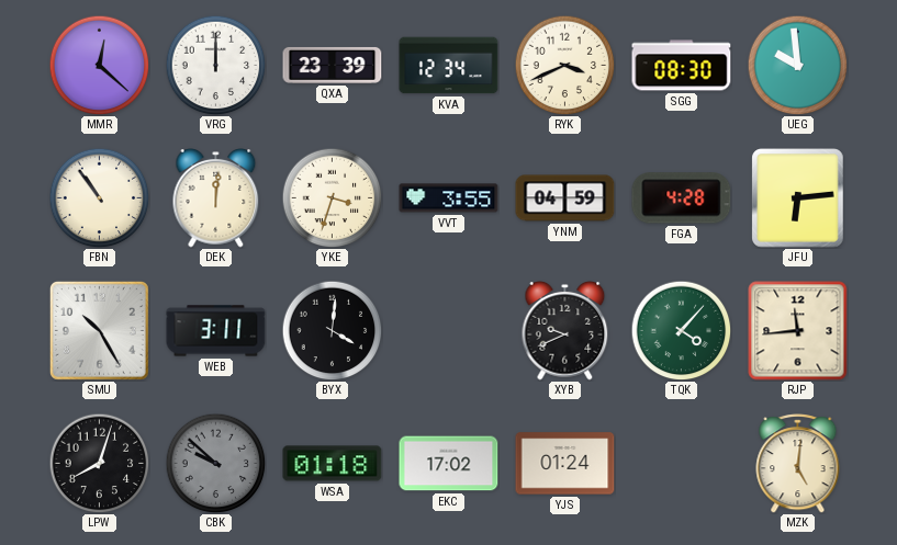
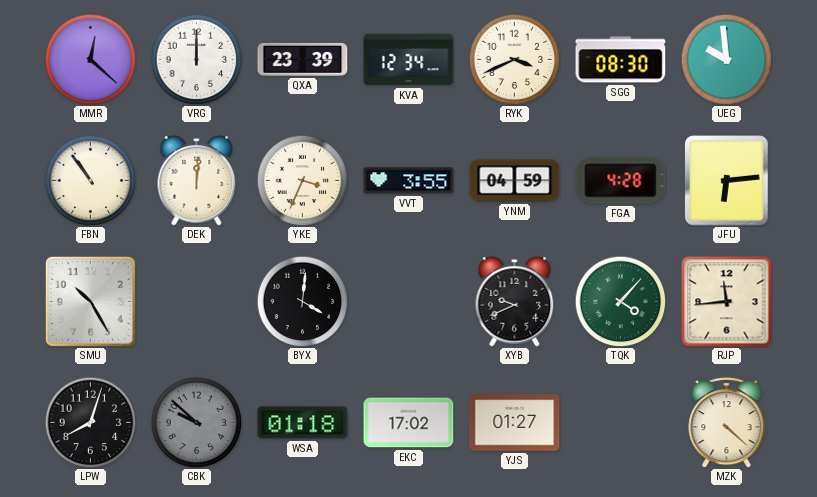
YKE: 3:33 -> 3:34 (302, 180)
WEB: 3:11 -> none (216, 331)
YJS: 01:24 -> 01:27 (515, 423)
MZK: 5:01 -> 4:22 (727, 423)
